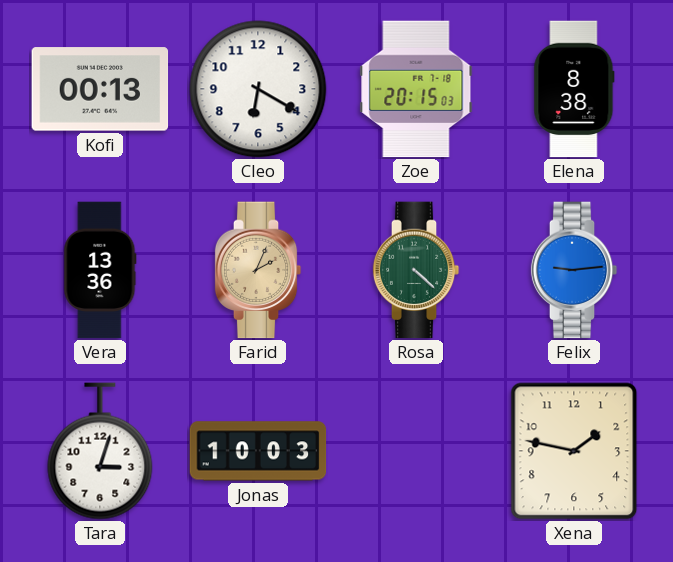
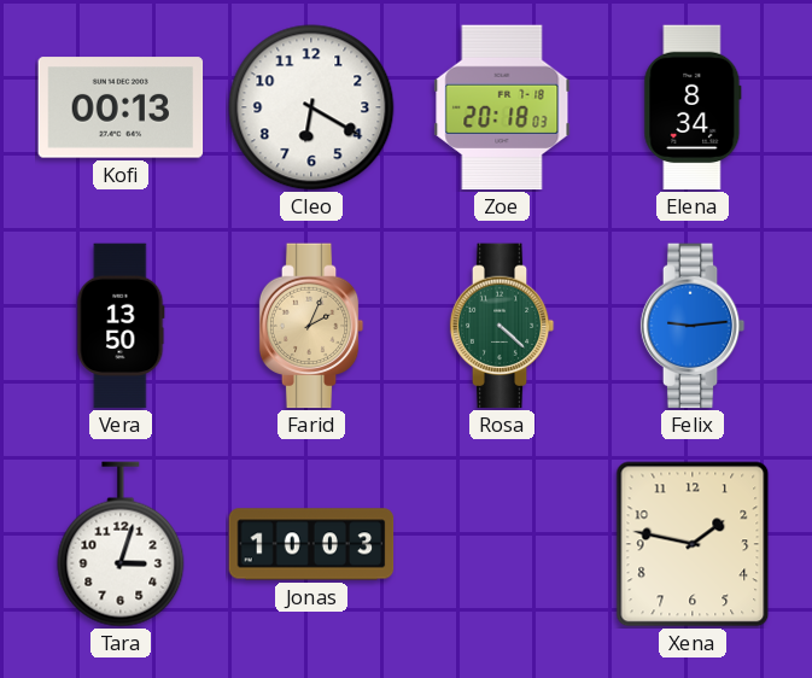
Zoe: 20:15 -> 20:18 (502, 107)
Elena: 8:38 -> 8:34 (693, 107)
Vera: 13:36 -> 13:50 (121, 326)
